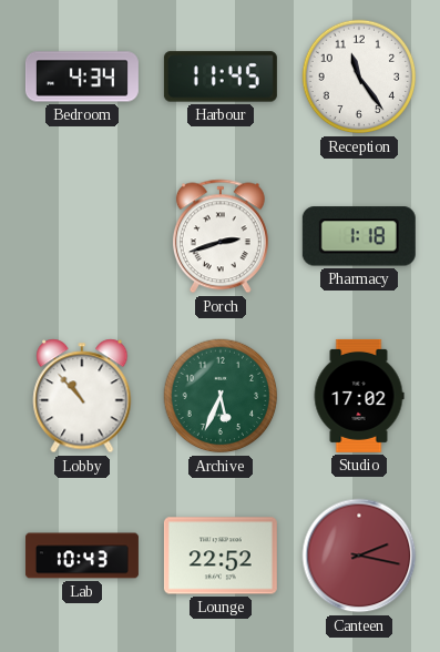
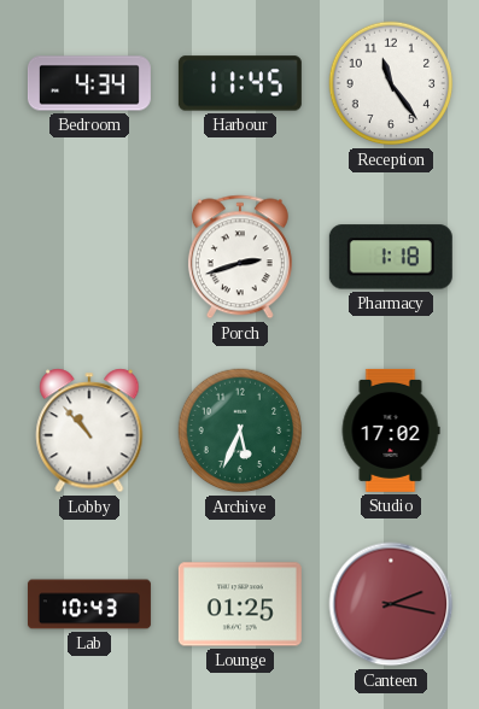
Lounge: 22:52 -> 01:25 (240, 604)
